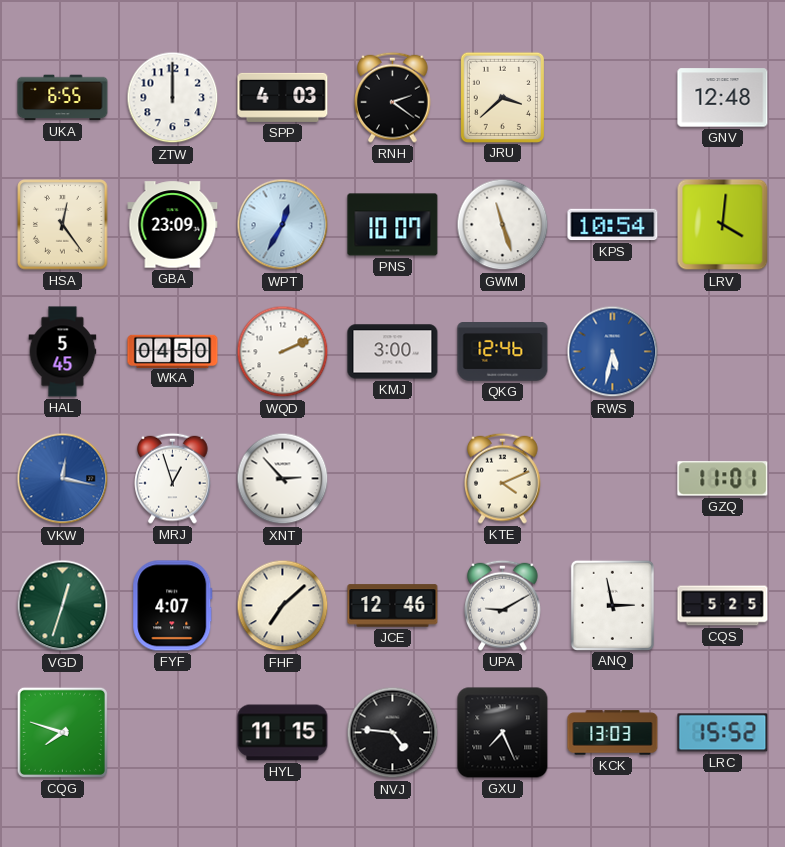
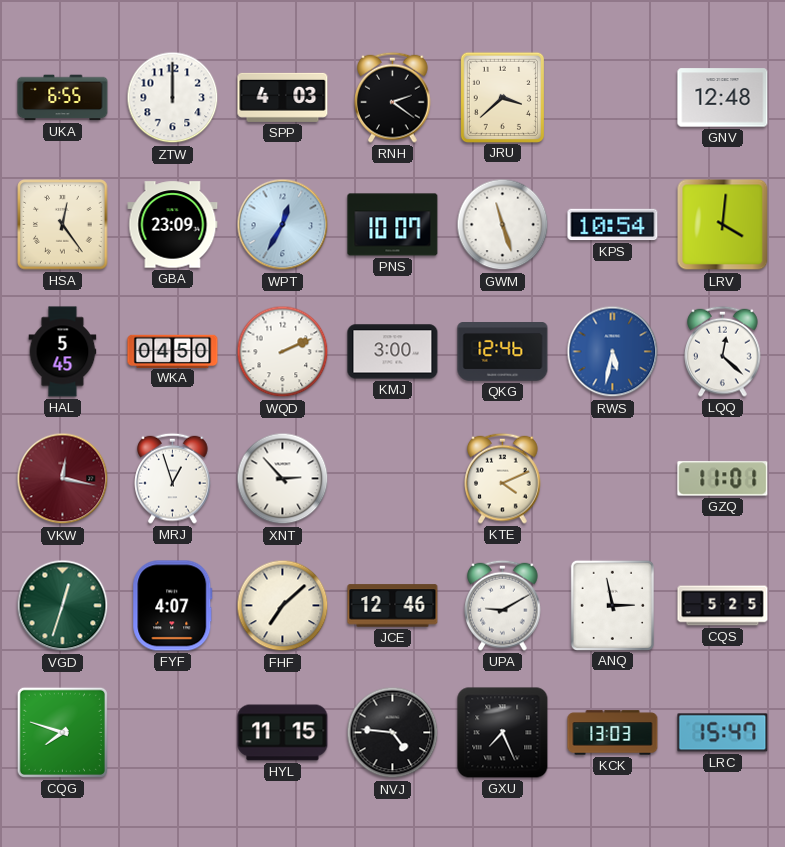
LQQ: none -> 12:22 (723, 351)
VKW dial: blue -> burgundy (63, 479)
LRC: 15:52 -> 15:47 (723, 733)
